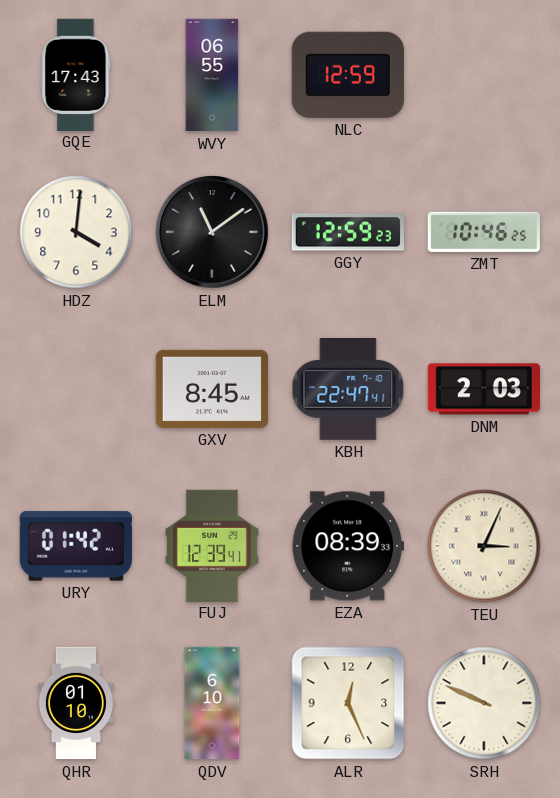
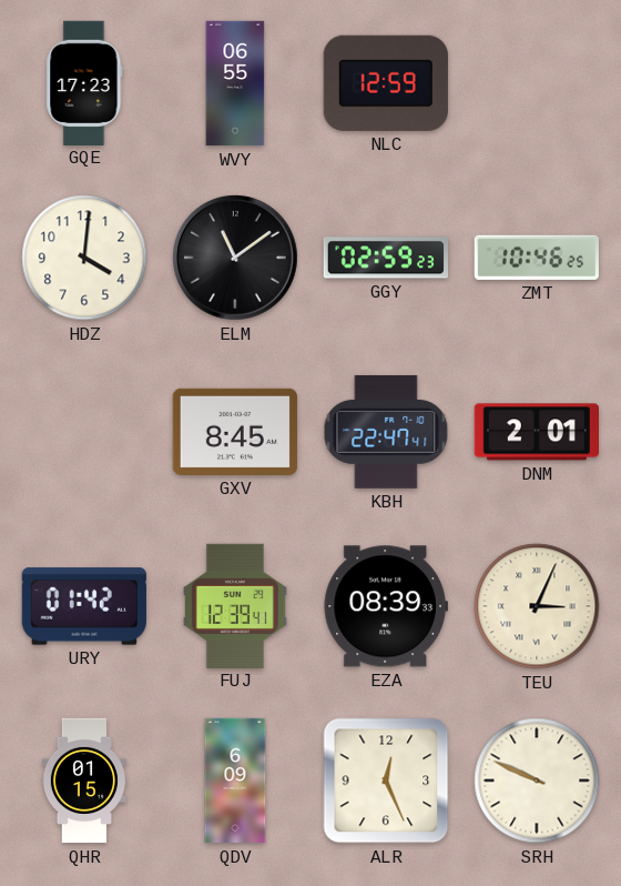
GQE: 17:43 -> 17:23 (84, 82)
GGY: 12:59 -> 02:59 (385, 258)
DNM: 2:03 -> 2:01 (537, 432)
QHR: 01:10 -> 01:15 (84, 781)
QDV: 6:10 -> 6:09 (235, 781)
